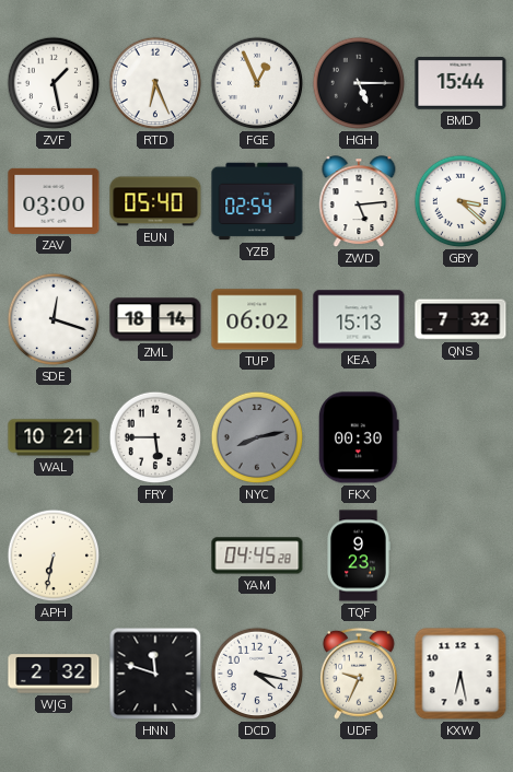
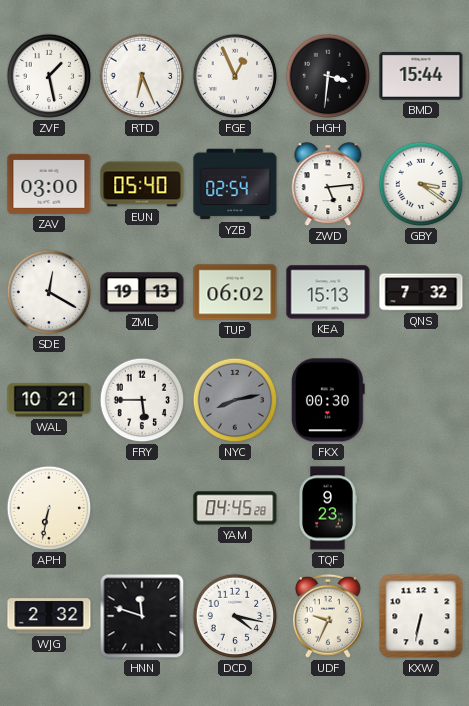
HGH: 5:15 -> 3:31 (328, 76)
GBY: 3:22 -> 3:21 (421, 184)
SDE: 12:18 -> 12:20 (49, 292)
ZML: 18:14 -> 19:13 (142, 292)
KXW: 6:28 -> 6:32 (421, 616)
